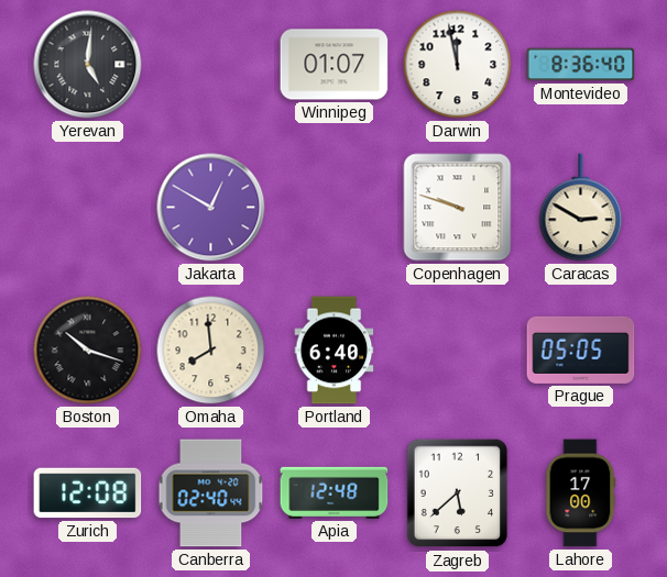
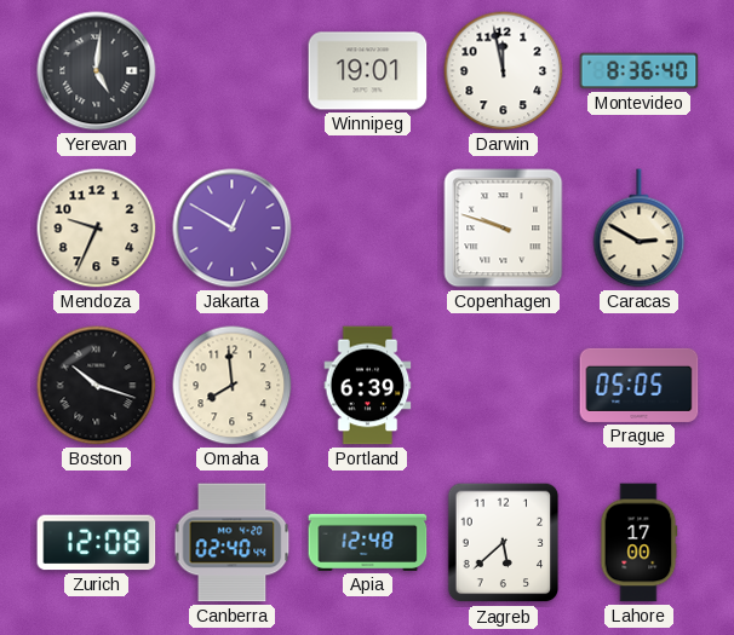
Winnipeg: 01:07 -> 19:01 (368, 71)
Mendoza: none -> 9:34 (97, 229)
Portland: 6:40 -> 6:39 (368, 386)
